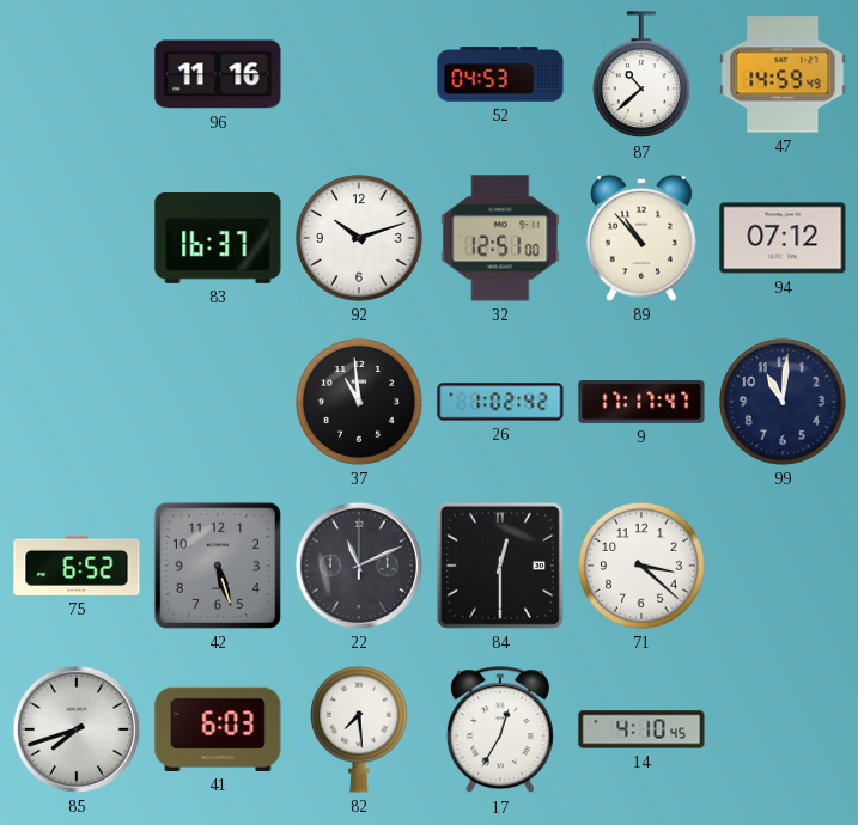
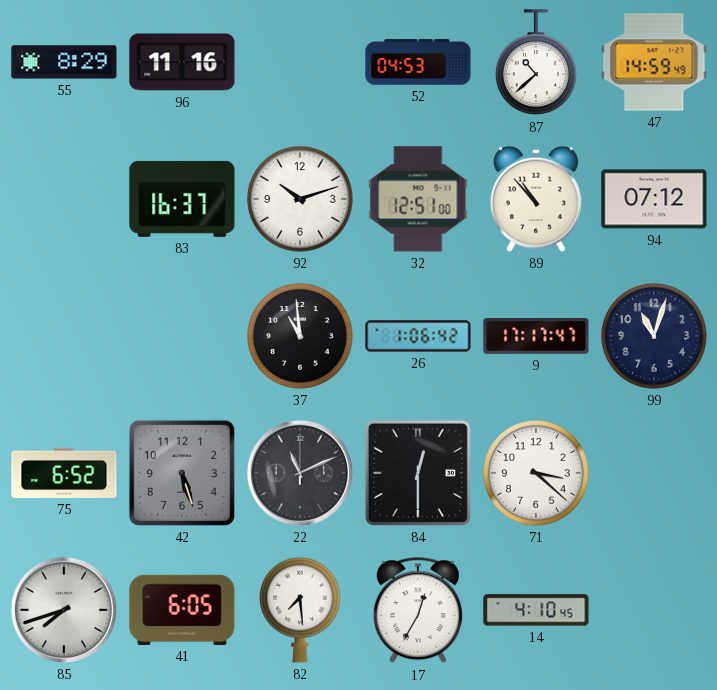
55: none -> 8:29 (64, 62)
26: 1:02 -> 1:06 (418, 336)
99: 11:01 -> 11:03 (654, 336)
41: 6:03 -> 6:05 (182, 610)
